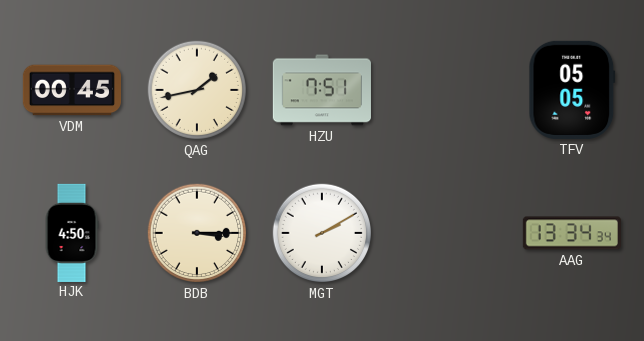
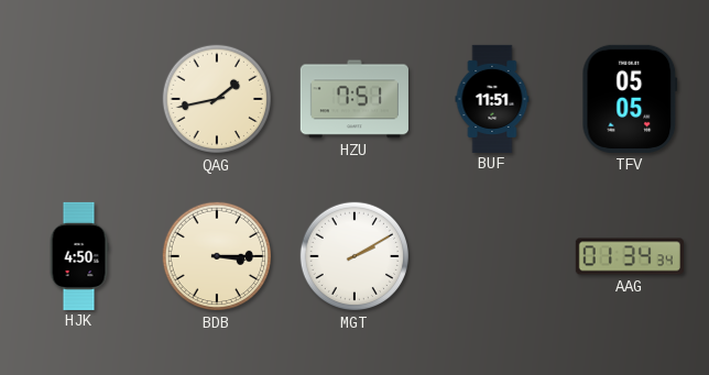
VDM: 00:45 -> none (72, 90)
BUF: none -> 11:51 (492, 98)
AAG: 13:34 -> 01:34 (630, 256)
